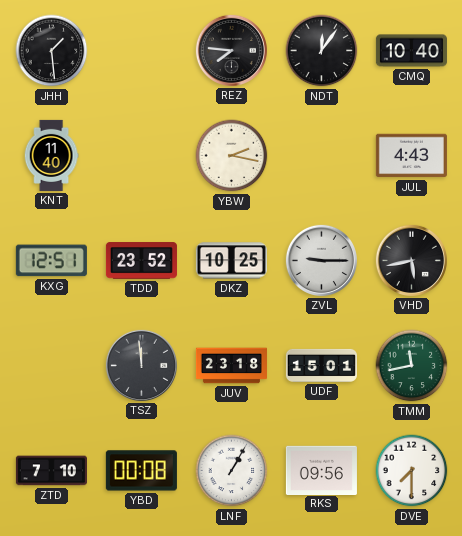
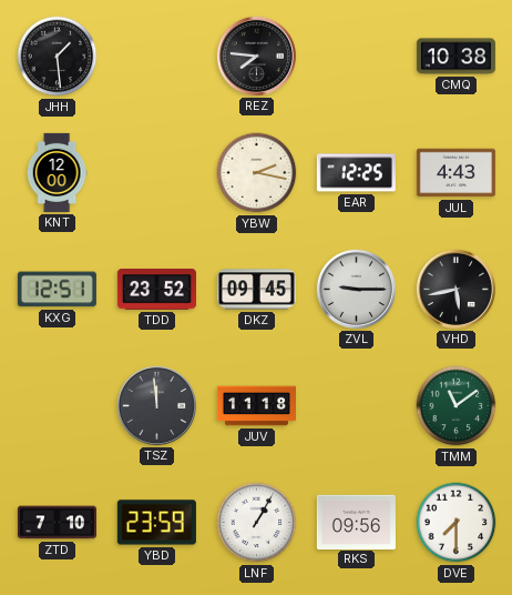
NDT: 12:06 -> none (322, 51)
CMQ: 10:40 -> 10:38 (455, 57)
KNT: 11:40 -> 12:00 (57, 172)
EAR: none -> 12:25 (356, 173)
DKZ: 10:25 -> 09:45 (256, 290)
JUV: 23:18 -> 11:18 (256, 406)
UDF: 15:01 -> none (321, 365)
TMM: 11:43 -> 11:09 (457, 406)
YBD: 00:08 -> 23:59 (156, 523)
